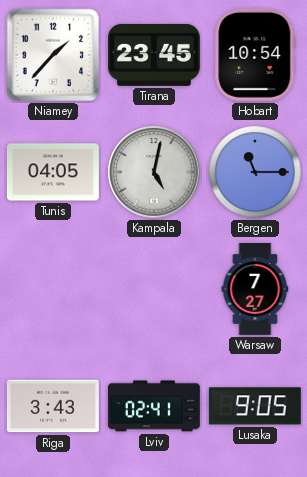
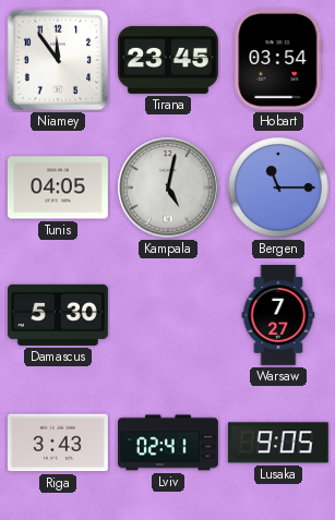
Niamey: 1:37 -> 11:54 (58, 60)
Hobart: 10:54 -> 03:54 (278, 60)
Damascus: none -> 5:30 (58, 315)
